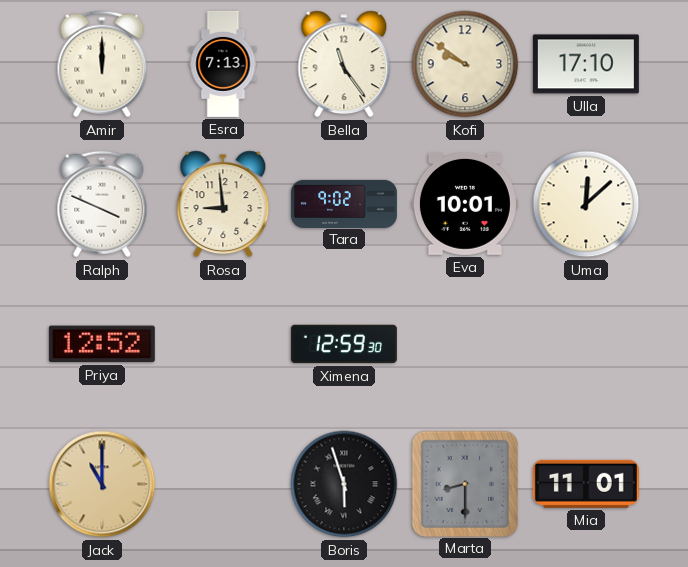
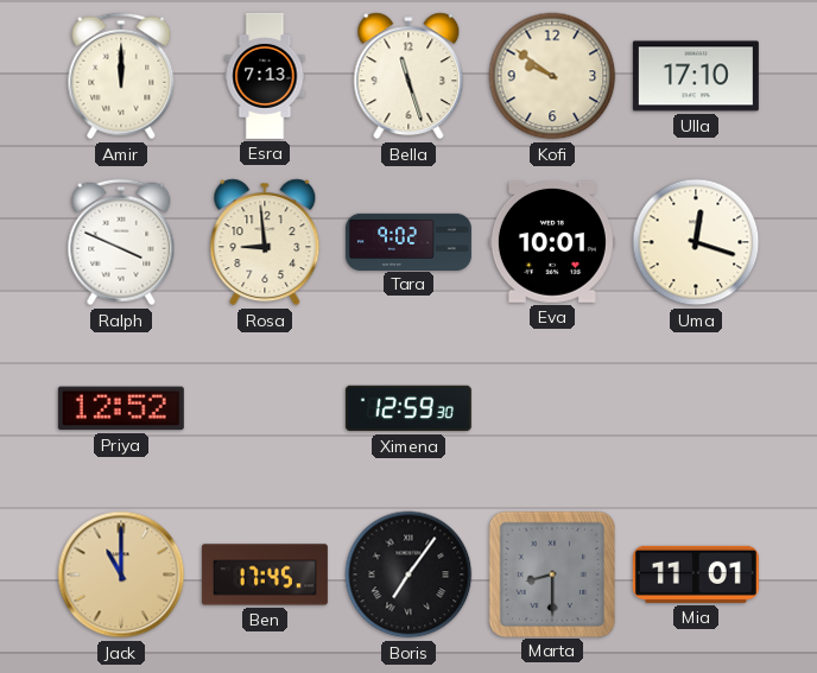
Bella: 11:24 -> 11:27 (408, 76)
Uma: 12:08 -> 12:18 (696, 242)
Ben: none -> 17:45 (265, 574)
Boris: 5:57 -> 7:06 (408, 574)
